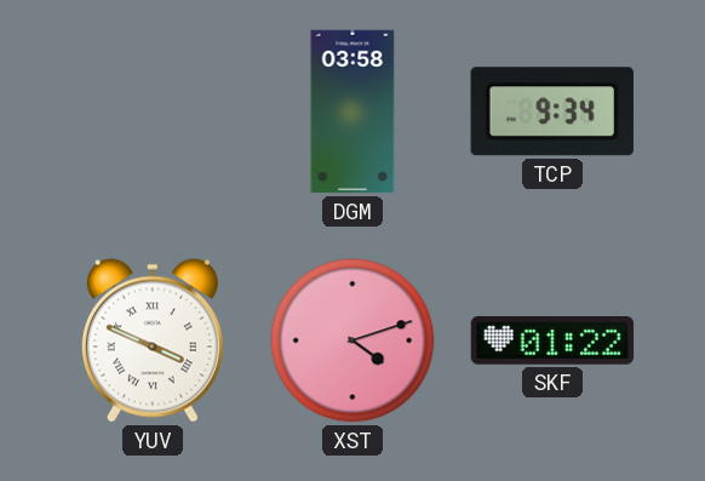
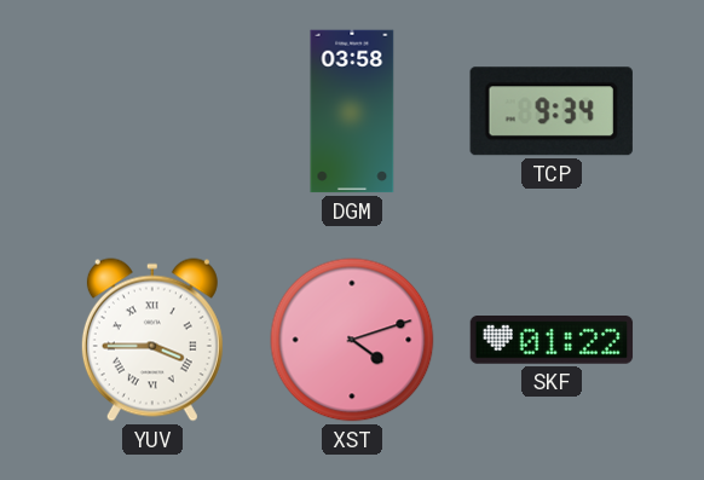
YUV: 3:49 -> 3:45 (152, 340)
